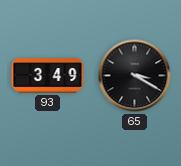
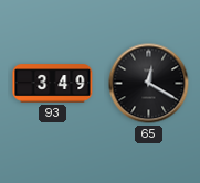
65: 3:20 -> 12:20 (149, 84)
